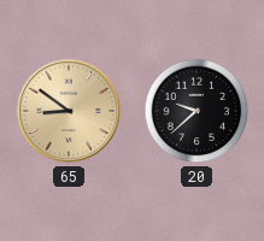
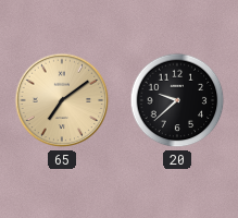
65: 8:51 -> 7:09 (62, 100)
